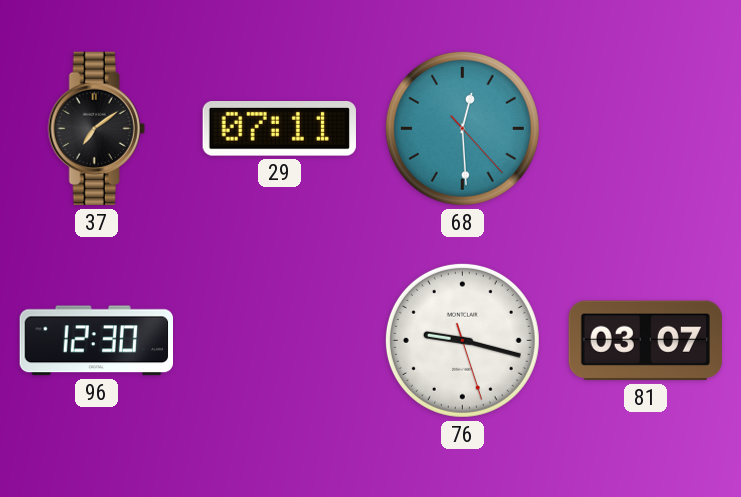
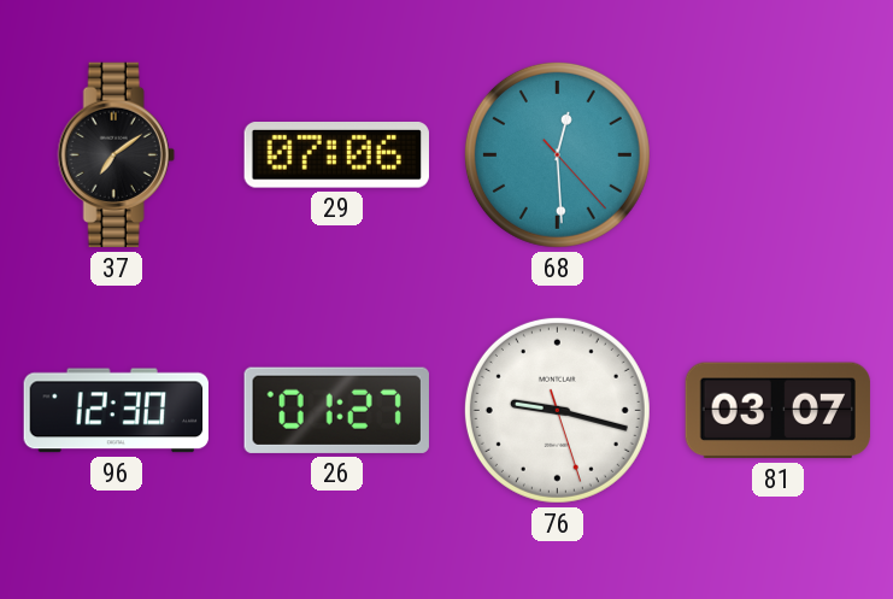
29: 07:11 -> 07:06 (336, 155)
26: none -> 01:27 (336, 410)
